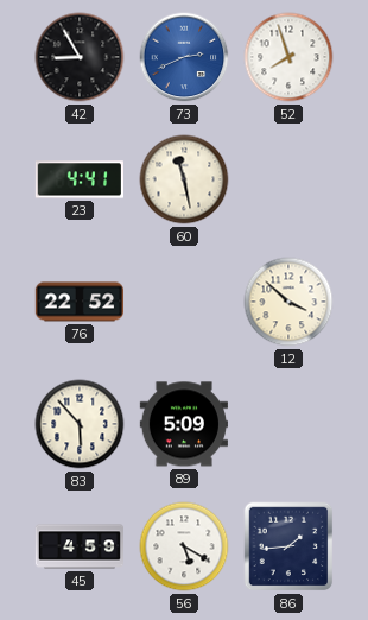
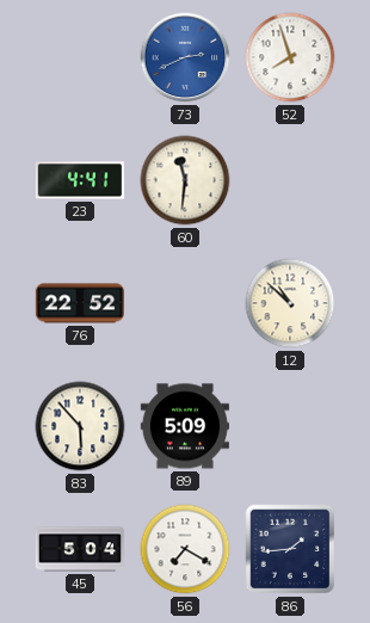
42: 8:55 -> none (80, 57)
60: 11:28 -> 11:31 (185, 180)
12: 3:52 -> 10:52 (290, 303)
45: 4:59 -> 5:04 (79, 549)
56: 5:20 -> 7:20 (185, 549)
